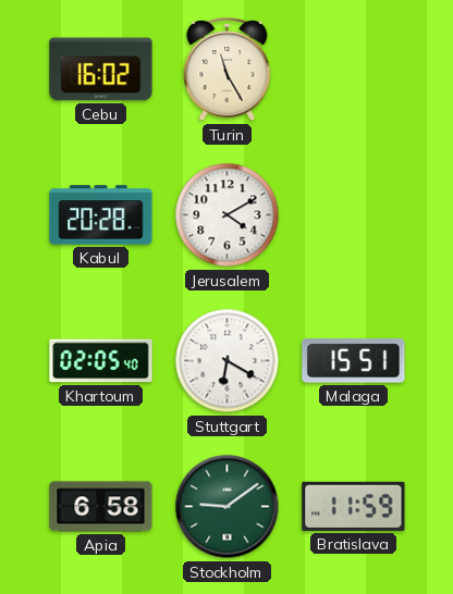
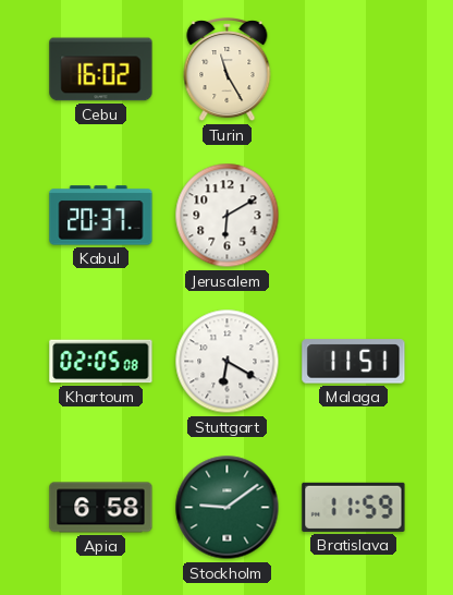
Kabul: 20:28 -> 20:37 (101, 216)
Jerusalem: 4:10 -> 6:10 (228, 216)
Khartoum: 02:05:40 -> 02:05:08 (101, 362)
Malaga: 15:51 -> 11:51 (354, 362)
